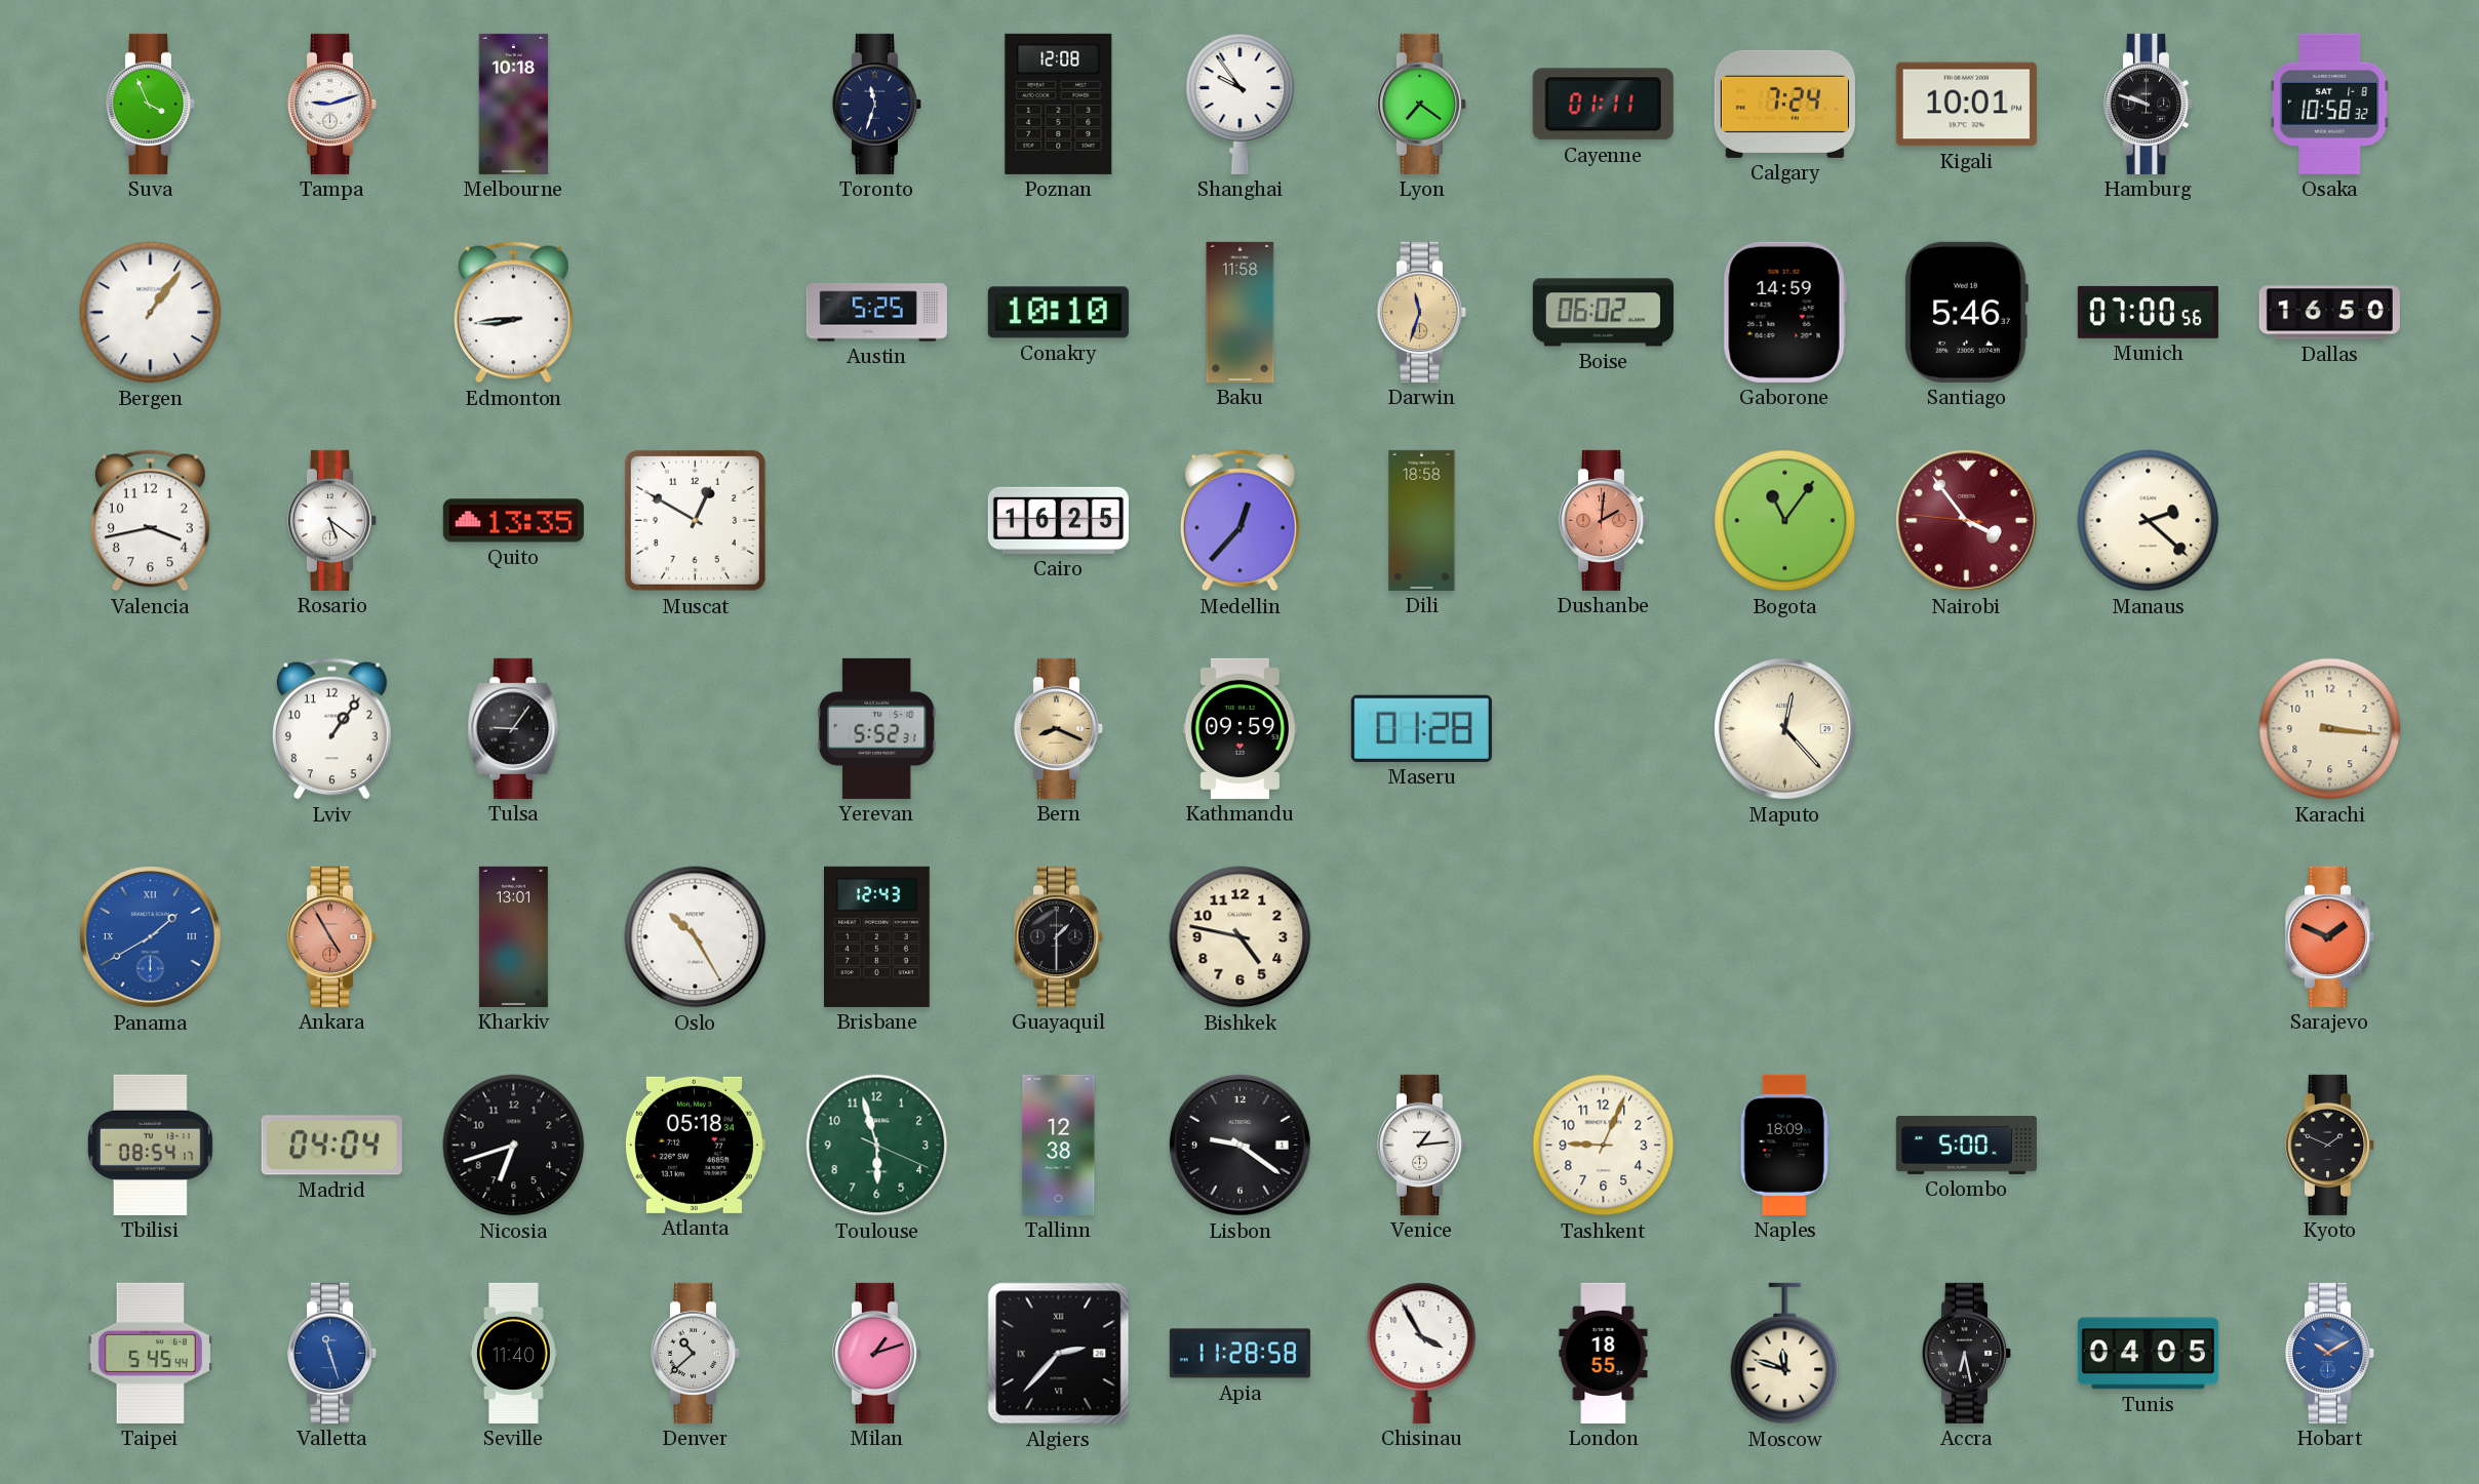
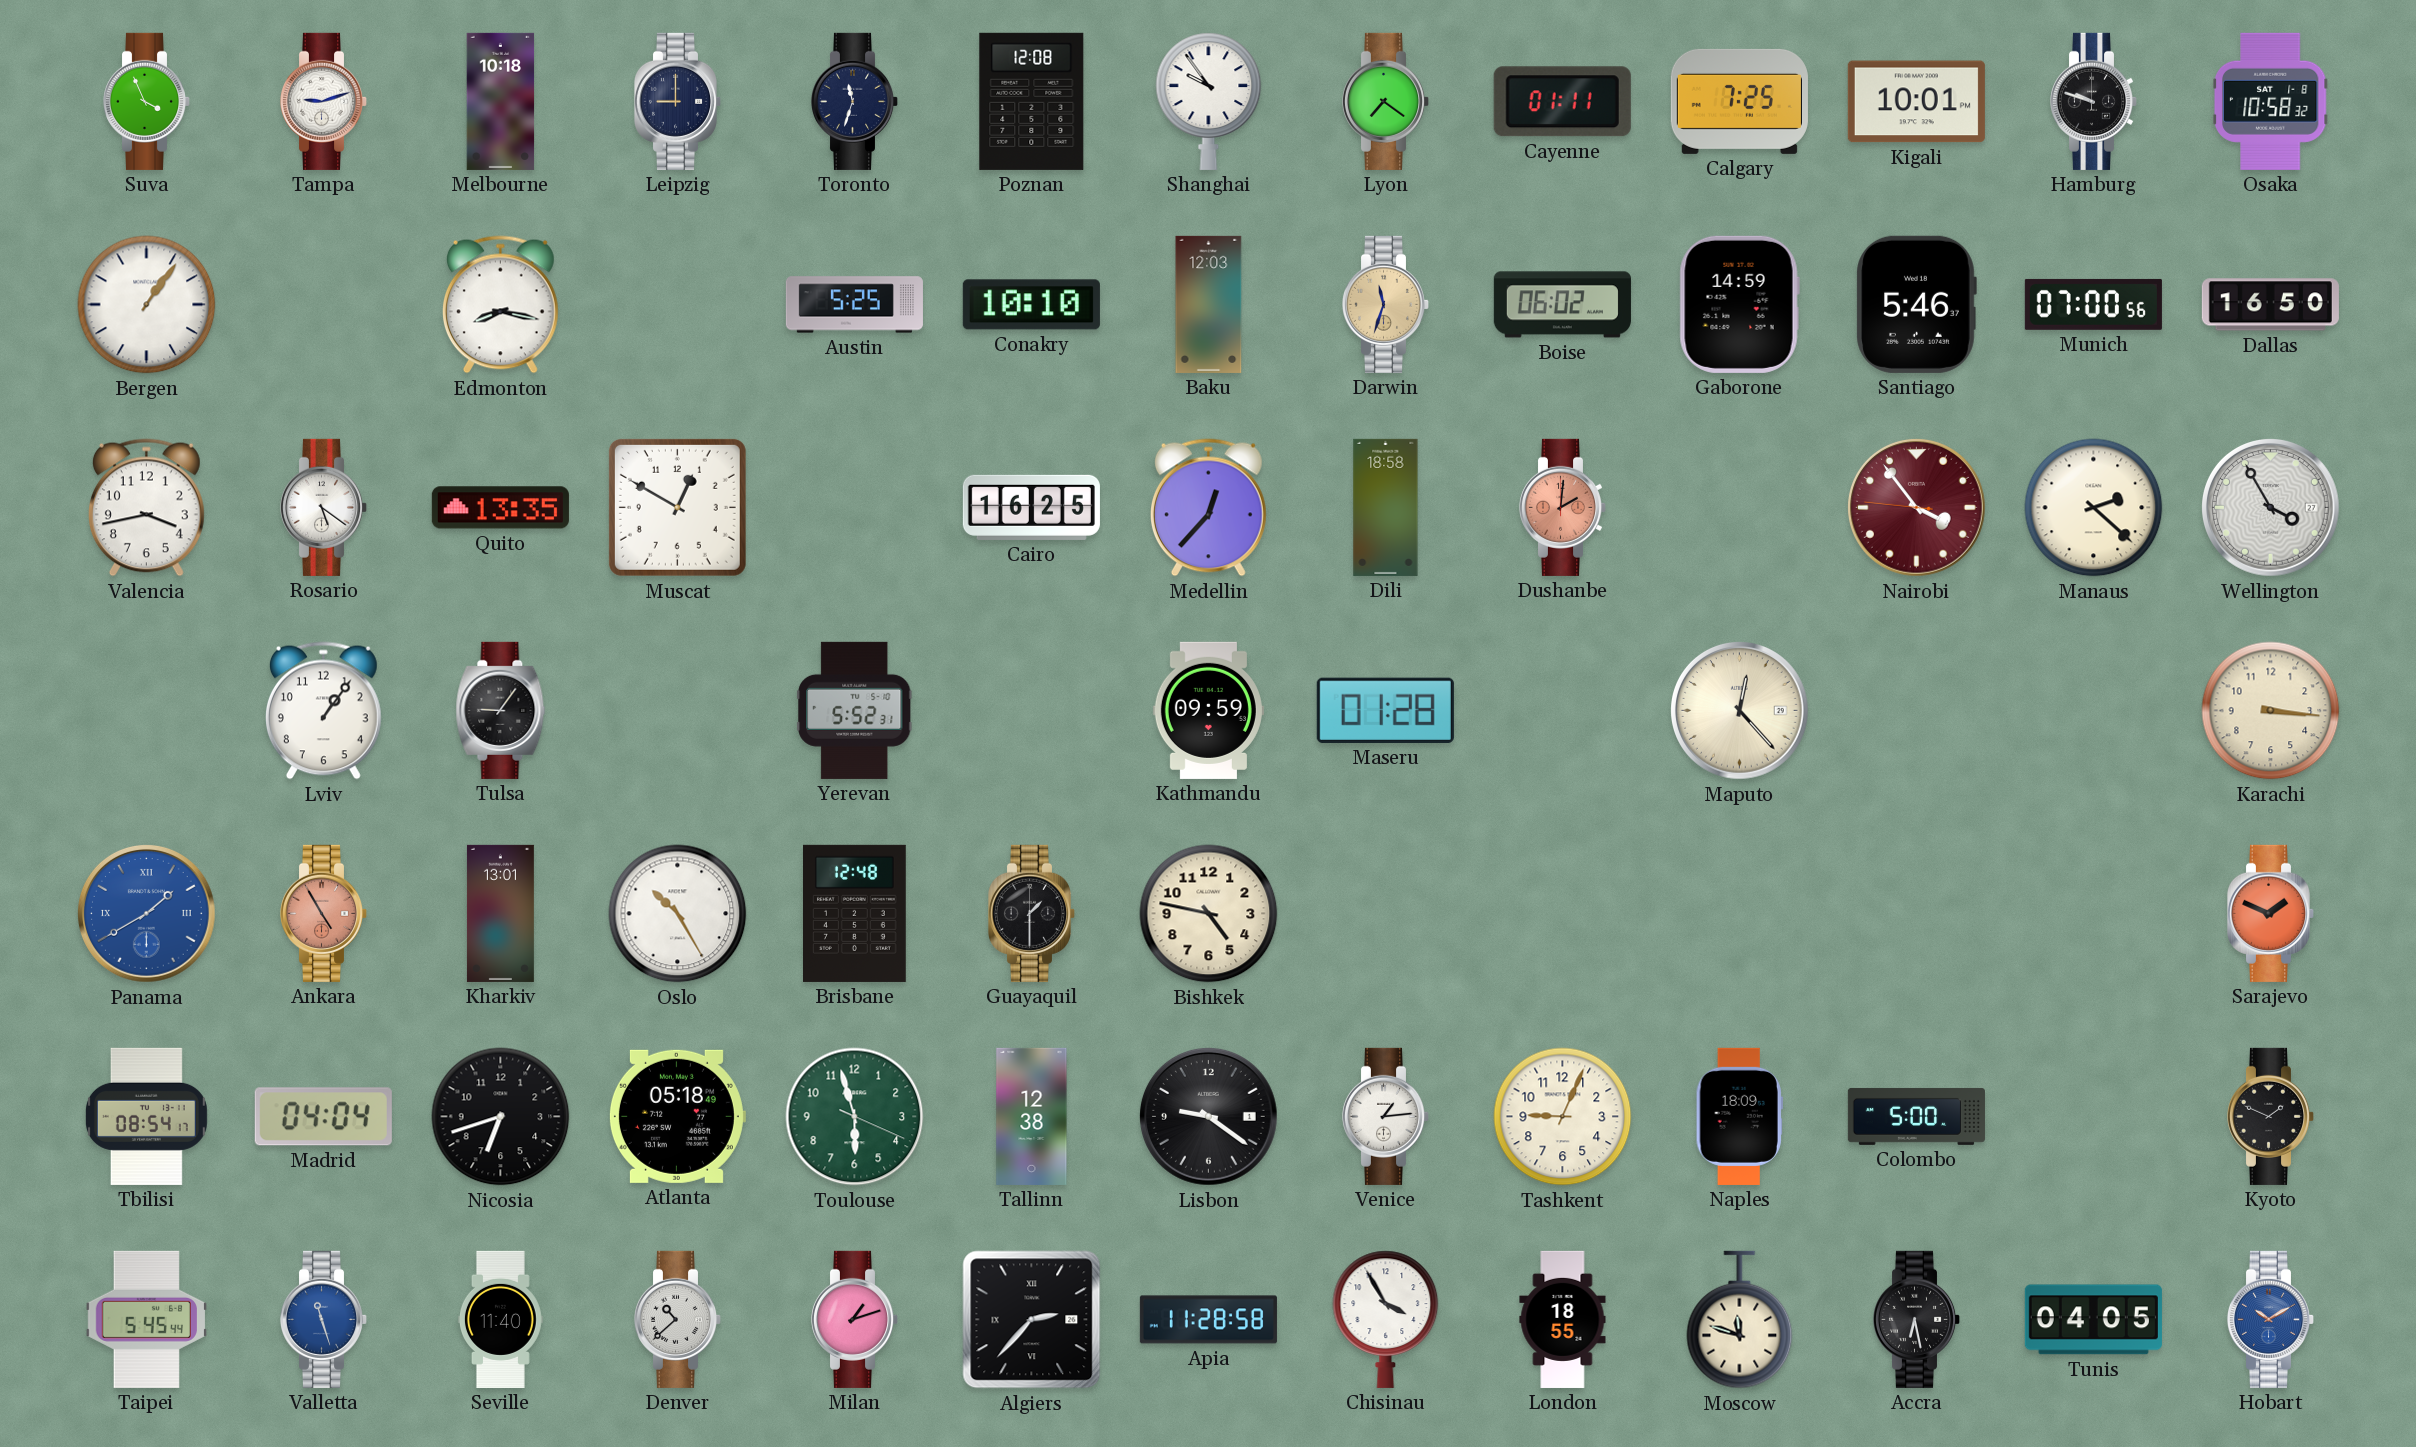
Leipzig: none -> 9:00 (678, 101)
Calgary: 7:24 -> 7:25 (1739, 101)
Edmonton: 8:44 -> 8:17 (500, 305)
Baku: 11:58 -> 12:03 (1209, 304)
Bogota: 11:06 -> none (1785, 521)
Wellington: none -> 3:55 (2271, 508)
Bern: 8:19 -> none (1059, 728)
Brisbane: 12:43 -> 12:48 (855, 913)
Atlanta: 05:18:34 -> 05:18:49 (677, 1116)
